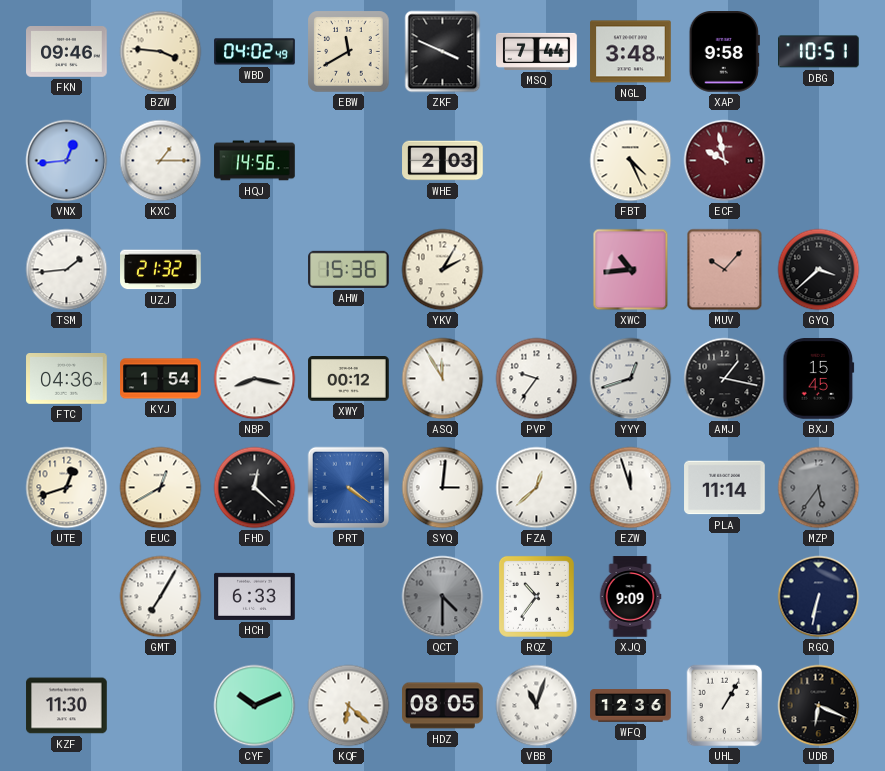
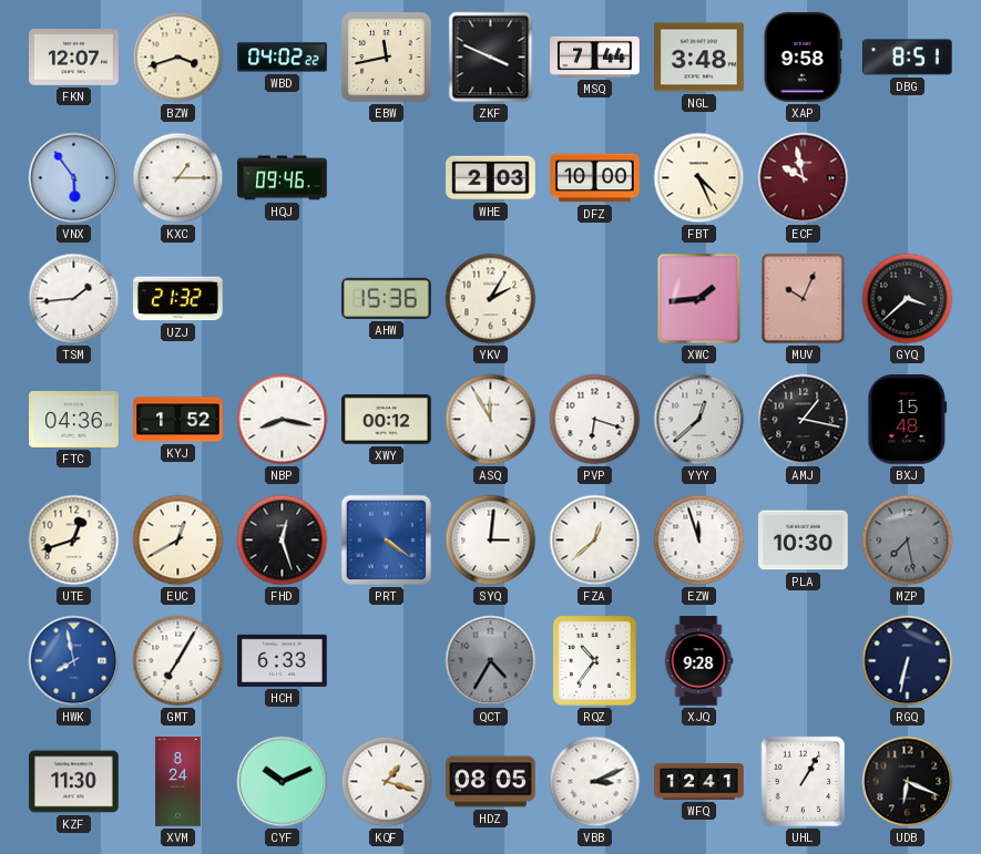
FKN: 09:46 -> 12:07 (74, 58)
BZW: 3:46 -> 3:42 (178, 58)
WBD: 04:02:49 -> 04:02:22 (283, 58)
EBW: 11:40 -> 11:43 (387, 58)
DBG: 10:51 -> 8:51 (908, 58)
VNX: 12:44 -> 5:54 (74, 178)
HQJ: 14:56 -> 09:46 (283, 178)
DFZ: none -> 10:00 (595, 178)
XWC: 10:44 -> 1:44 (699, 299)
MUV: 10:07 -> 10:04 (804, 299)
KYJ: 1:54 -> 1:52 (178, 420)
PVP: 9:36 -> 6:18 (595, 420)
YYY: 12:42 -> 12:38 (699, 420)
BXJ: 15:45 -> 15:48 (908, 420)
FHD: 12:22 -> 12:27 (283, 541)
PLA: 11:14 -> 10:30 (804, 541)
MZP: 5:36 -> 7:28 (908, 541)
HWK: none -> 7:58 (74, 661)
QCT: 4:30 -> 4:35 (491, 661)
XJQ: 9:09 -> 9:28 (698, 661)
XVM: none -> 8:24 (178, 782)
KQF: 6:22 -> 1:18 (387, 782)
VBB: 11:03 -> 3:11 (595, 782)
WFQ: 12:36 -> 12:41 (699, 782)
